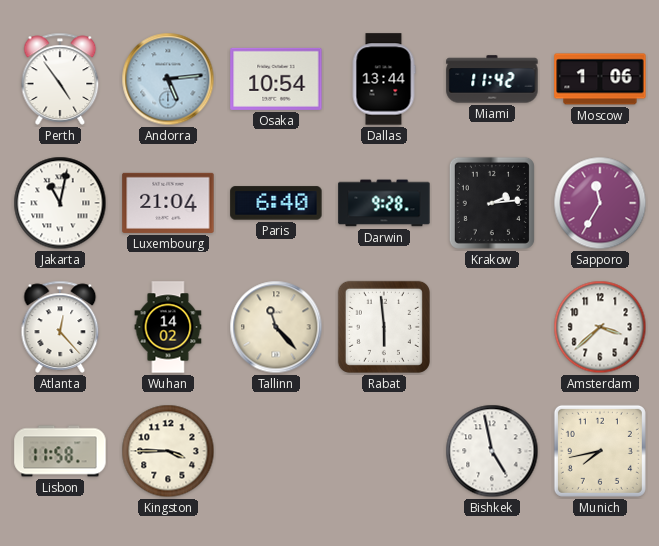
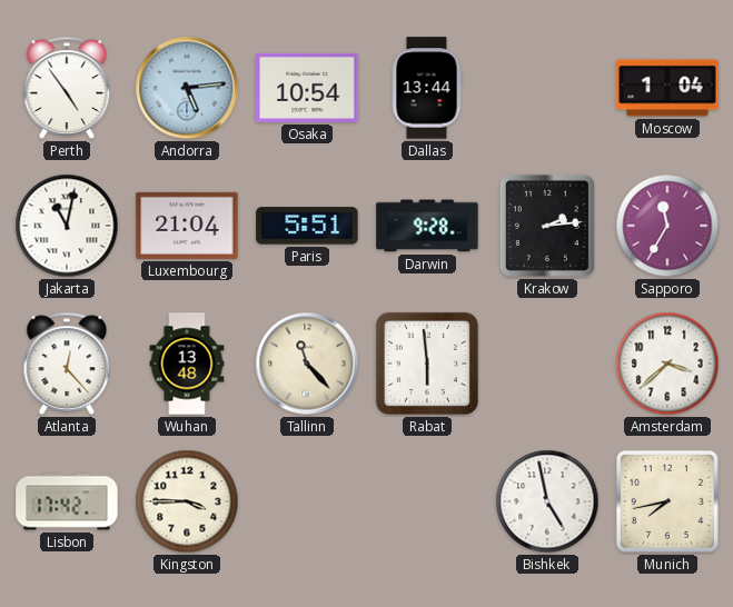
Miami: 11:42 -> none (492, 79)
Moscow: 1:06 -> 1:04 (667, 88)
Paris: 6:40 -> 5:51 (307, 226)
Wuhan: 14:02 -> 13:48 (187, 364)
Lisbon: 11:58 -> 17:42 (67, 501)
